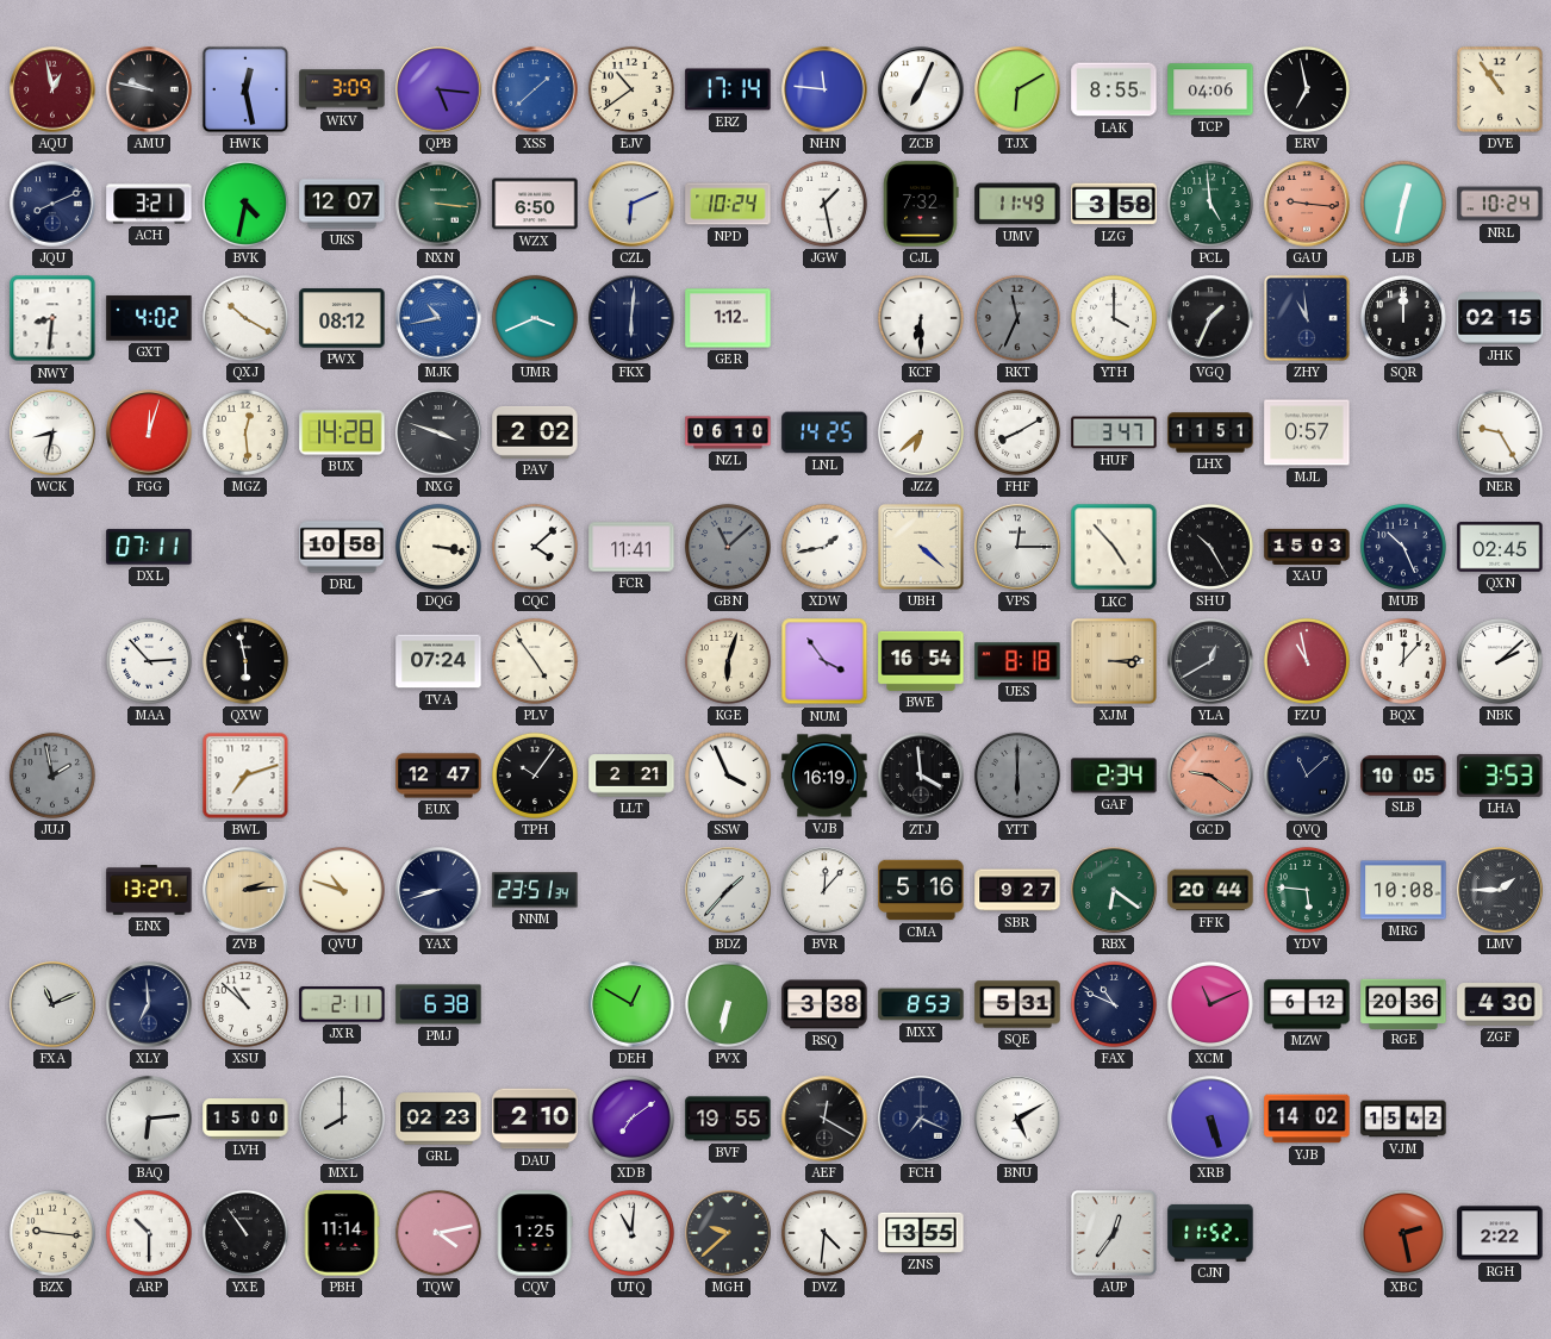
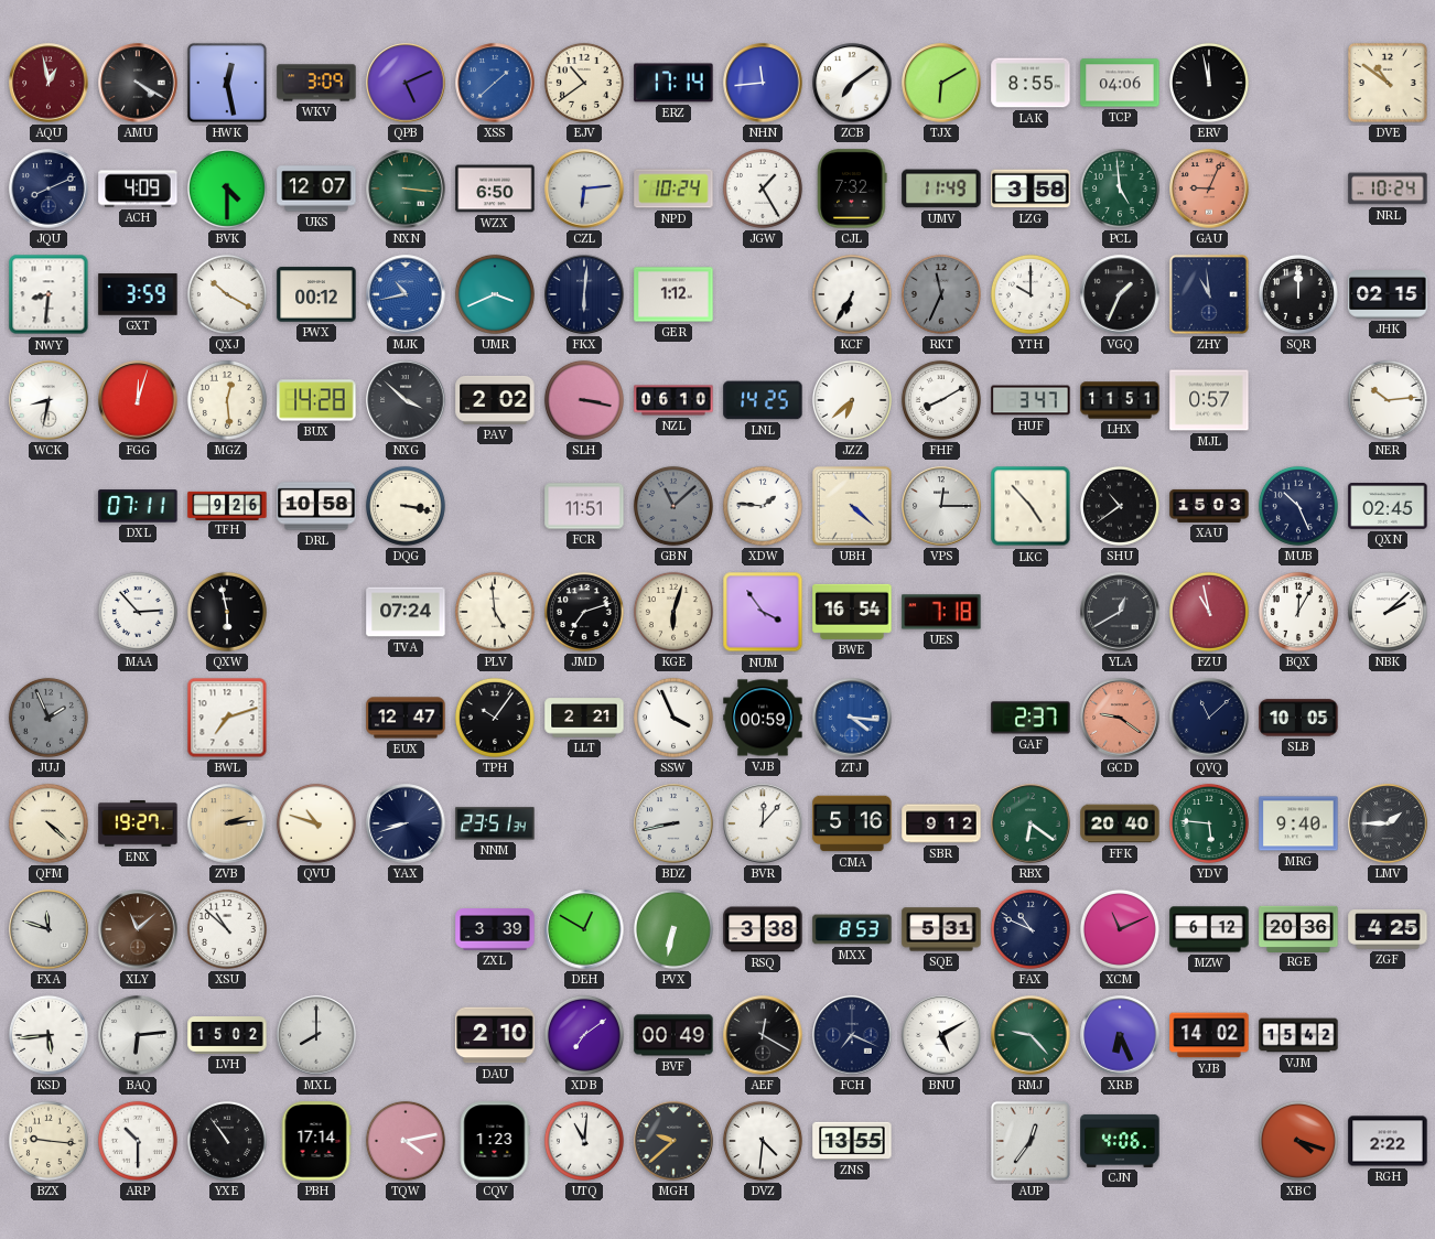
AMU: 9:47 -> 4:20 (138, 83)
QPB: 5:16 -> 5:11 (406, 83)
NHN: 11:46 -> 11:44 (763, 83)
ZCB: 7:04 -> 7:09 (852, 83)
ERV: 6:58 -> 11:58 (1209, 83)
DVE: 10:54 -> 10:51 (1388, 83)
ACH: 3:21 -> 4:09 (138, 188)
BVK: 4:32 -> 4:30 (227, 188)
CZL: 6:11 -> 6:14 (584, 188)
JGW: 1:28 -> 1:25 (763, 188)
GAU: 9:16 -> 9:04 (1209, 188)
LJB: 12:32 -> none (1403, 204)
GXT: 4:02 -> 3:59 (138, 294)
PWX: 08:12 -> 00:12 (316, 294)
KCF: 6:30 -> 6:35 (852, 294)
YTH: 4:00 -> 10:00 (1031, 294)
NXG: 3:48 -> 3:52 (406, 400)
SLH: none -> 3:17 (584, 400)
NER: 9:25 -> 10:14 (1388, 400)
TFH: none -> 9:26 (227, 505)
CQC: 4:08 -> none (535, 547)
FCR: 11:41 -> 11:51 (584, 506)
XDW: 1:43 -> 1:46 (763, 506)
SHU: 10:25 -> 10:39 (1120, 506)
PLV: 4:54 -> 4:59 (495, 612)
JMD: none -> 7:12 (584, 612)
UES: 8:18 -> 7:18 (941, 612)
XJM: 3:14 -> none (1114, 661)
BQX: 12:07 -> 12:05 (1298, 612)
JUJ: 1:58 -> 1:56 (48, 718)
VJB: 16:19 -> 00:59 (763, 718)
ZTJ: 3:59 -> 4:16 (852, 718)
ZTJ dial: black -> blue (852, 718)
YTT: 6:00 -> none (1017, 776)
GAF: 2:34 -> 2:37 (1031, 718)
LHA: 3:53 -> none (1500, 776)
QFM: none -> 4:22 (48, 823)
ENX: 13:27 -> 19:27 (138, 823)
BDZ: 1:37 -> 8:43 (673, 823)
SBR: 9:27 -> 9:12 (941, 823)
FFK: 20:44 -> 20:40 (1120, 823)
MRG: 10:08 -> 9:40 (1298, 823)
FXA: 11:11 -> 11:48 (48, 929)
XLY: 6:59 -> 11:08 (138, 929)
XLY dial: navy -> brown (138, 929)
JXR: 2:11 -> none (342, 1004)
PMJ: 6:38 -> none (438, 1004)
ZXL: none -> 3:39 (495, 929)
ZGF: 4:30 -> 4:25 (1388, 930)
KSD: none -> 5:44 (48, 1035)
LVH: 15:00 -> 15:02 (227, 1036)
GRL: 02:23 -> none (438, 1119)
BVF: 19:55 -> 00:49 (673, 1035)
RMJ: none -> 9:23 (1031, 1035)
XRB: 5:27 -> 6:26 (1120, 1035)
PBH: 11:14 -> 17:14 (316, 1141)
CQV: 1:25 -> 1:23 (495, 1141)
CJN: 11:52 -> 4:06 (1120, 1141)
XBC: 2:28 -> 4:18 (1298, 1141)
